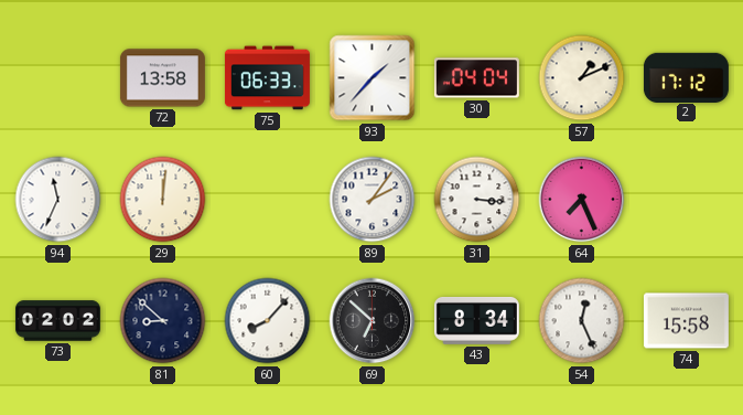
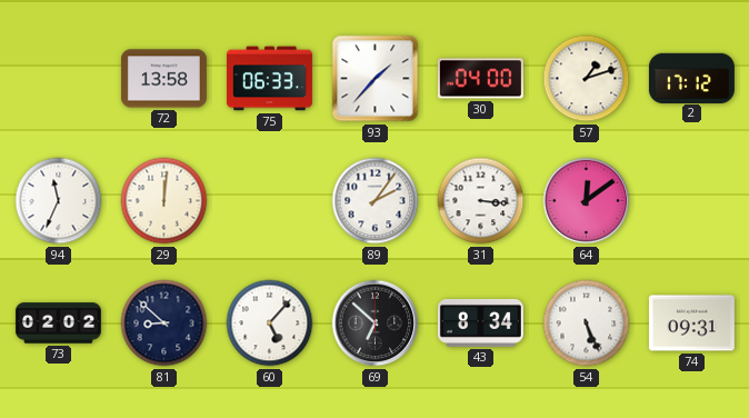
30: 04:04 -> 04:00 (480, 79)
57: 1:11 -> 1:12 (587, 79)
64: 7:26 -> 12:09 (587, 201)
60: 8:07 -> 5:07 (270, 324)
54: 12:26 -> 5:26 (587, 324)
74: 15:58 -> 09:31 (691, 324)
